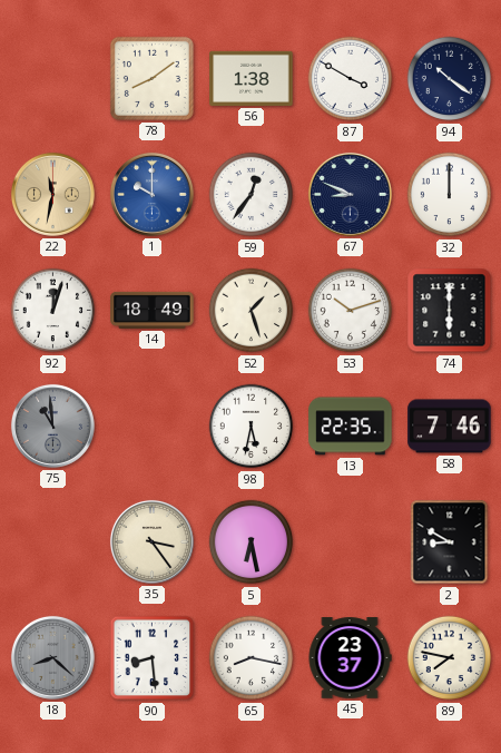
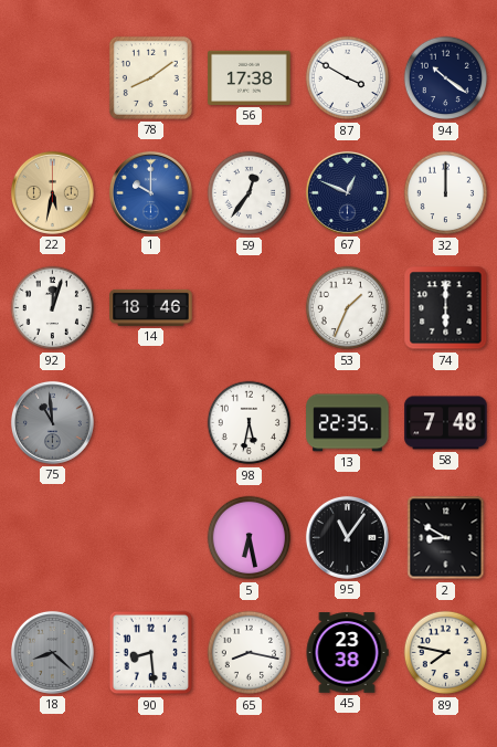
56: 1:38 -> 17:38 (250, 77)
22: 11:32 -> 5:32 (52, 192)
67: 8:49 -> 12:49 (347, 192)
14: 18:49 -> 18:46 (151, 307)
52: 1:27 -> none (252, 311)
53: 10:12 -> 1:34 (348, 308)
58: 7:46 -> 7:48 (446, 423)
35: 3:24 -> none (151, 541)
95: none -> 11:06 (347, 537)
45: 23:37 -> 23:38 (347, 653)
